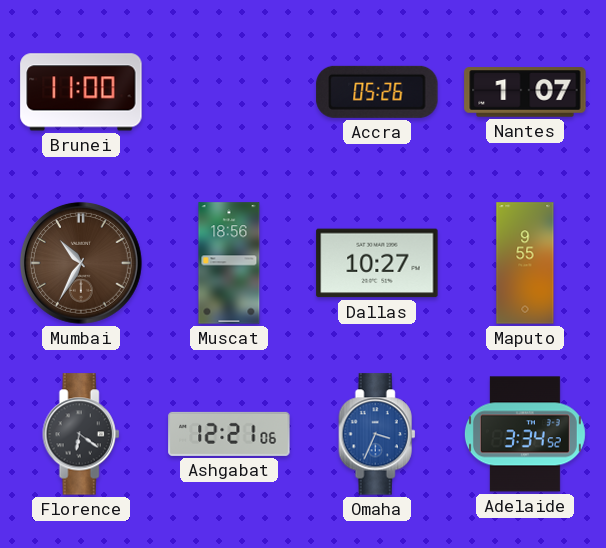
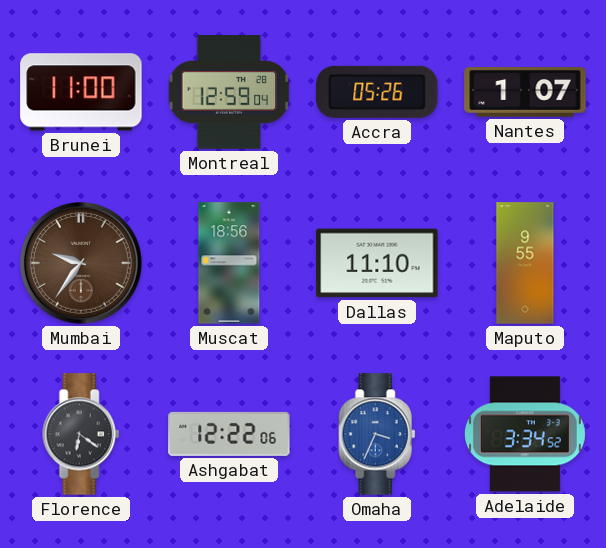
Montreal: none -> 12:59 (229, 92)
Mumbai: 10:35 -> 9:36 (81, 263)
Dallas: 10:27 -> 11:10 (377, 263)
Ashgabat: 12:21 -> 12:22 (229, 434)
